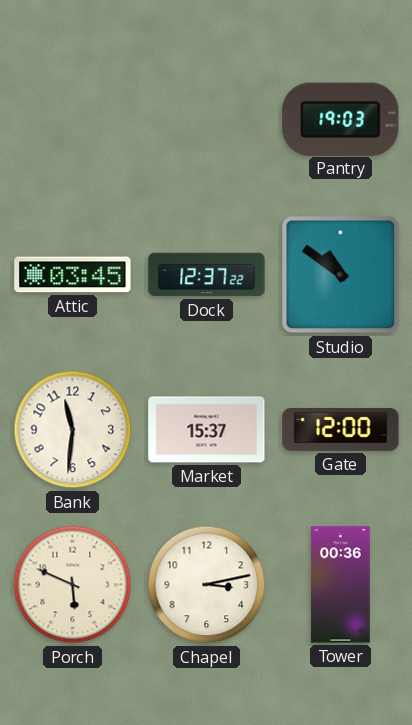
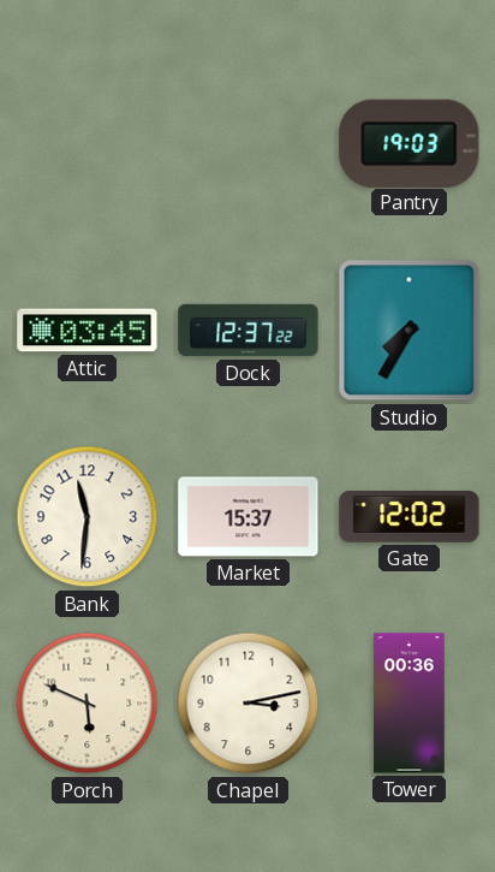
Studio: 10:51 -> 7:35 (410, 331)
Gate: 12:00 -> 12:02 (410, 517)
